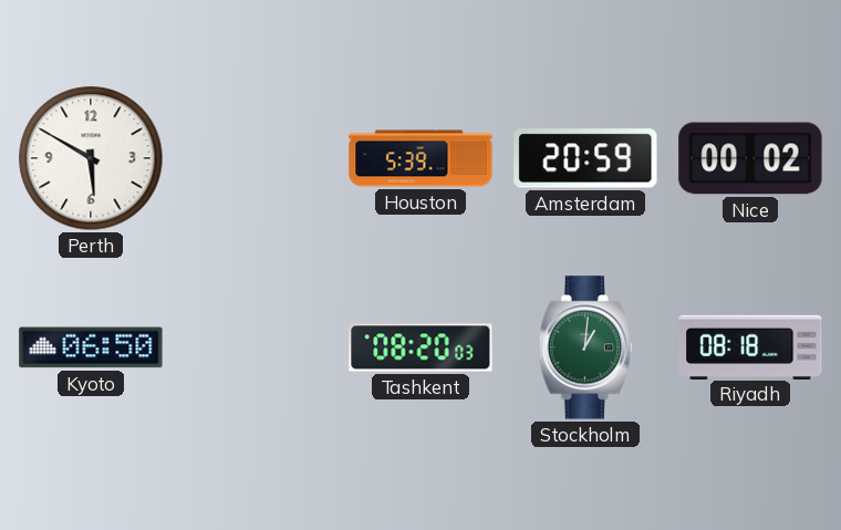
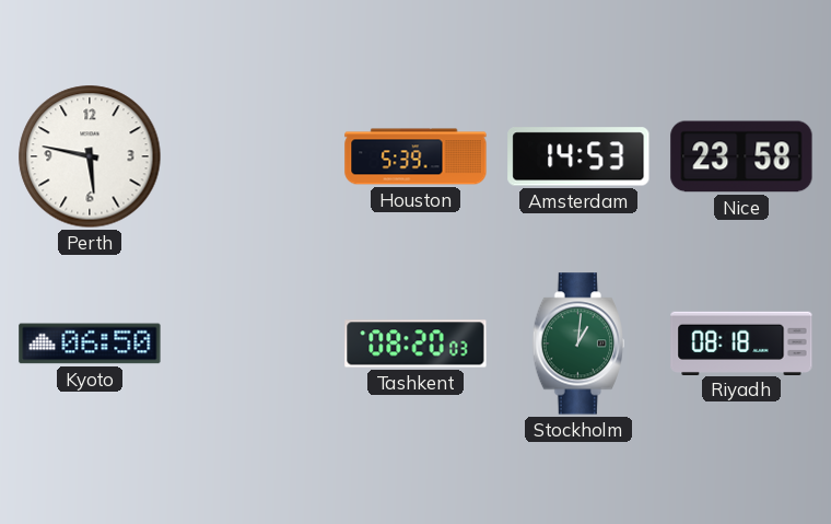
Perth: 5:50 -> 5:47 (90, 156)
Amsterdam: 20:59 -> 14:53 (578, 156)
Nice: 00:02 -> 23:58 (741, 156)
